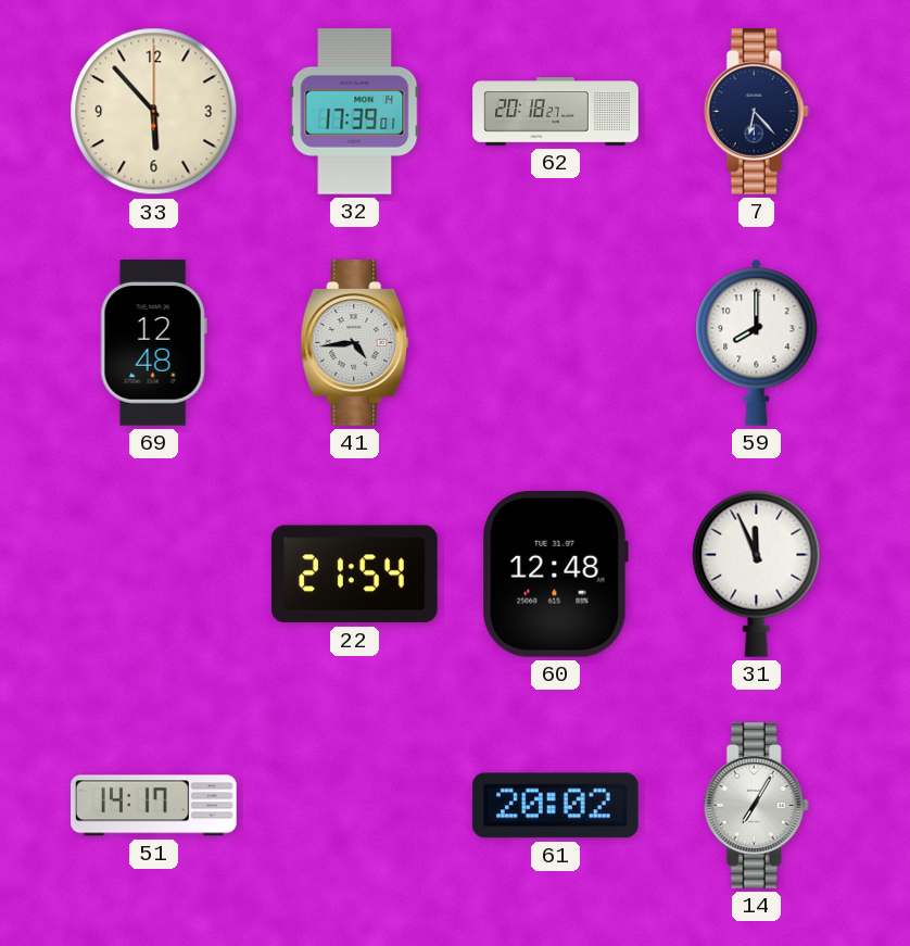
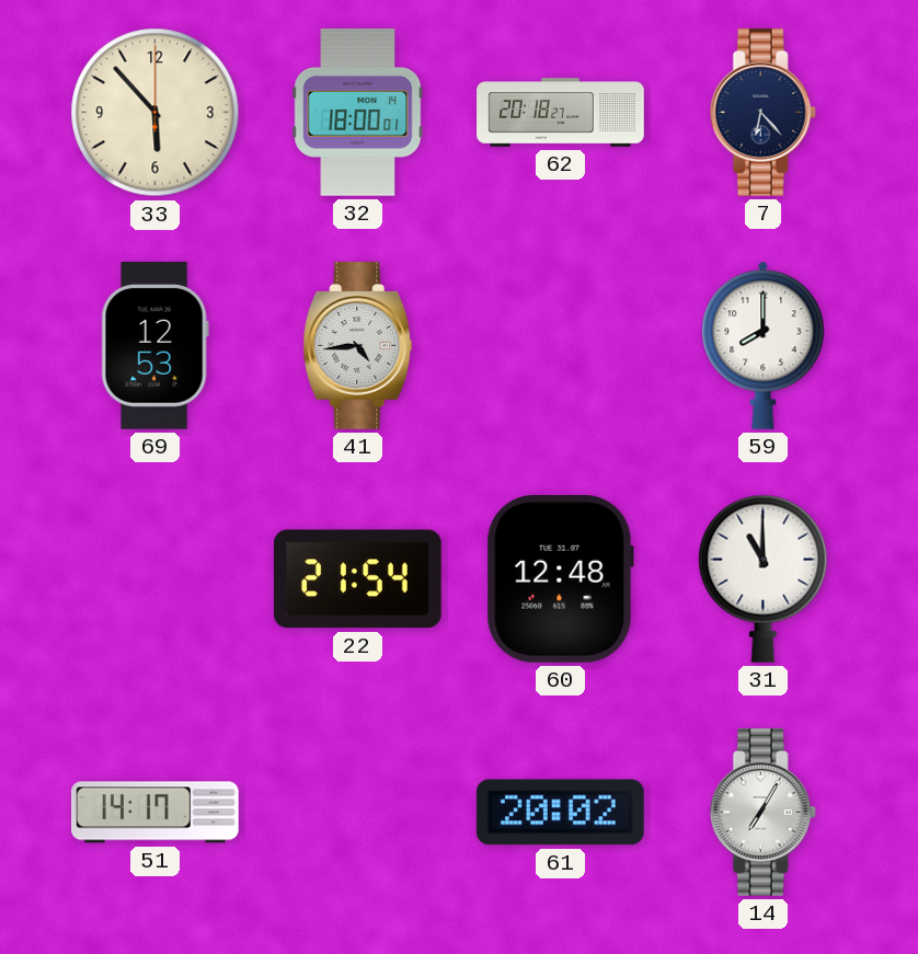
32: 17:39 -> 18:00 (358, 113)
69: 12:48 -> 12:53 (154, 346)
31: 11:56 -> 11:00 (764, 578)
